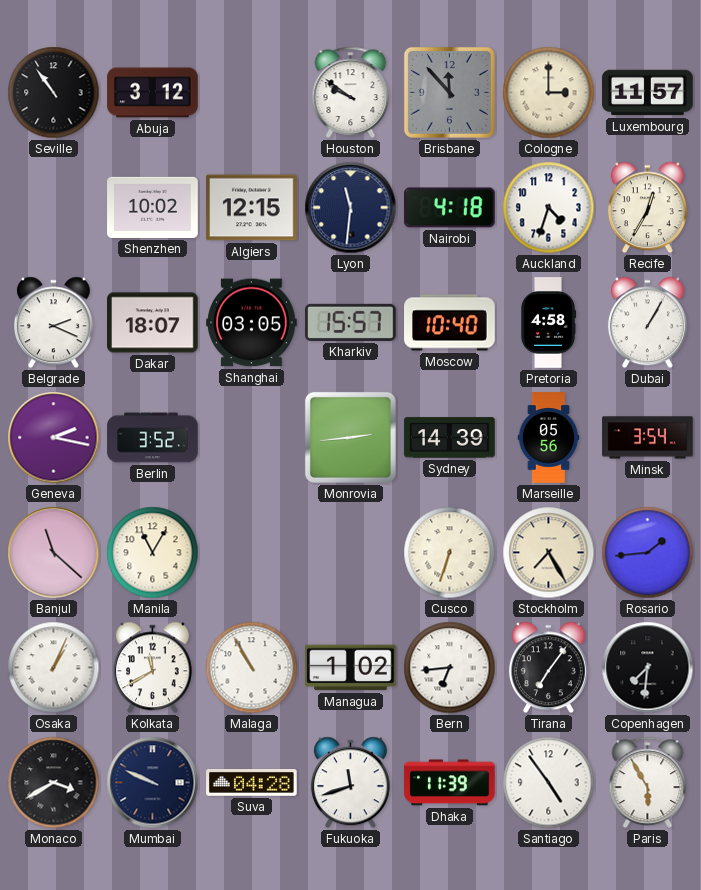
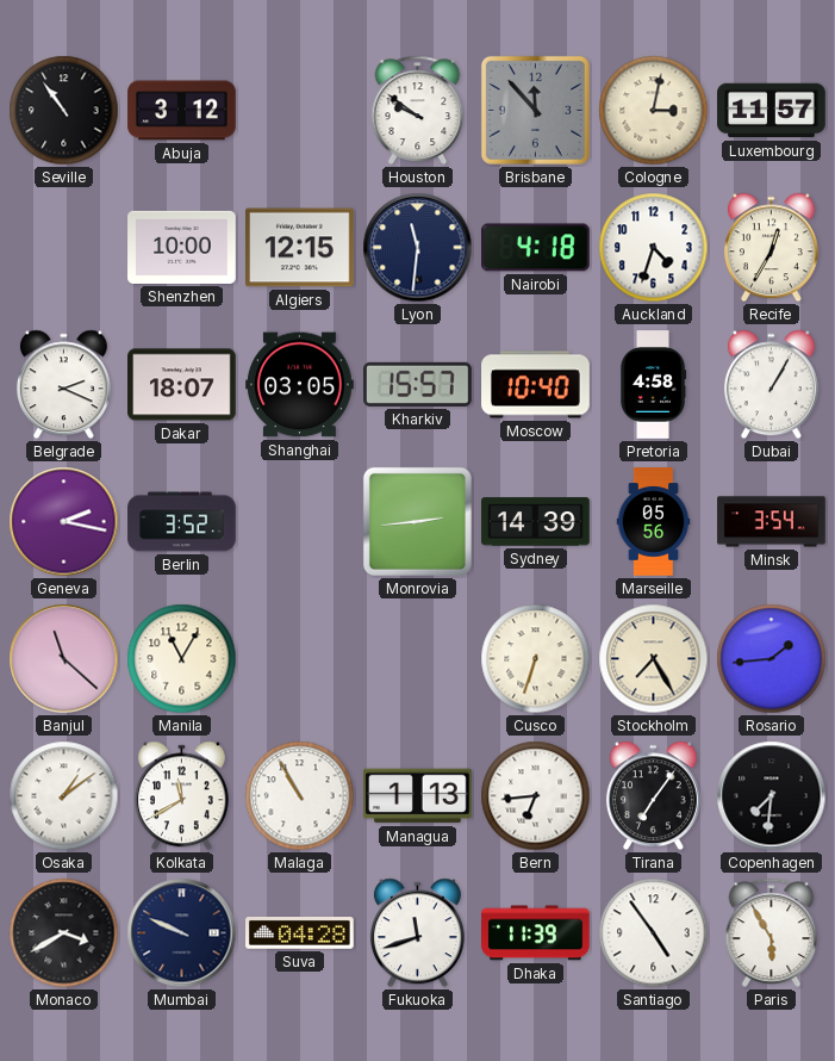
Cologne: 3:00 -> 3:02 (654, 111)
Shenzhen: 10:02 -> 10:00 (182, 247)
Osaka: 1:04 -> 1:09 (64, 796)
Managua: 1:02 -> 1:13 (418, 796)
